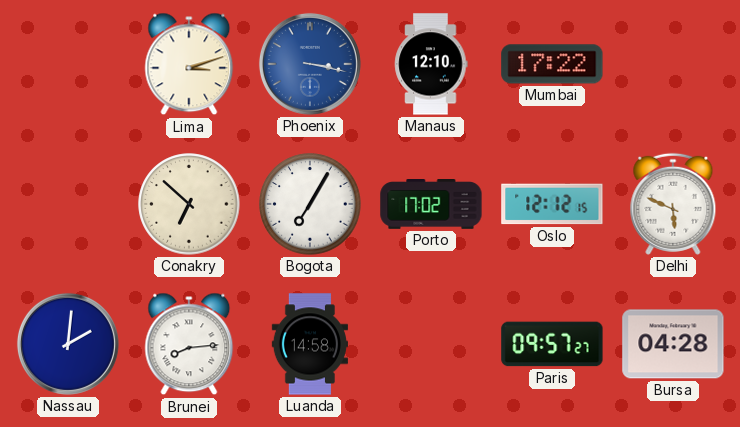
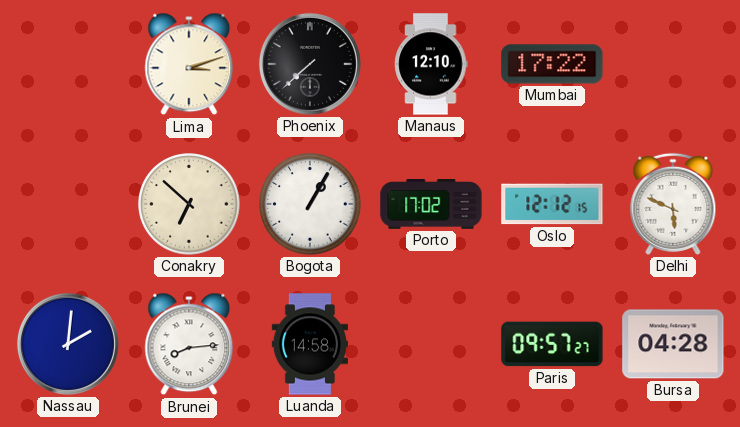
Phoenix: 3:17 -> 7:38 (310, 64)
Phoenix dial: blue -> black (310, 64)
Bogota: 7:05 -> 1:05 (310, 204)
